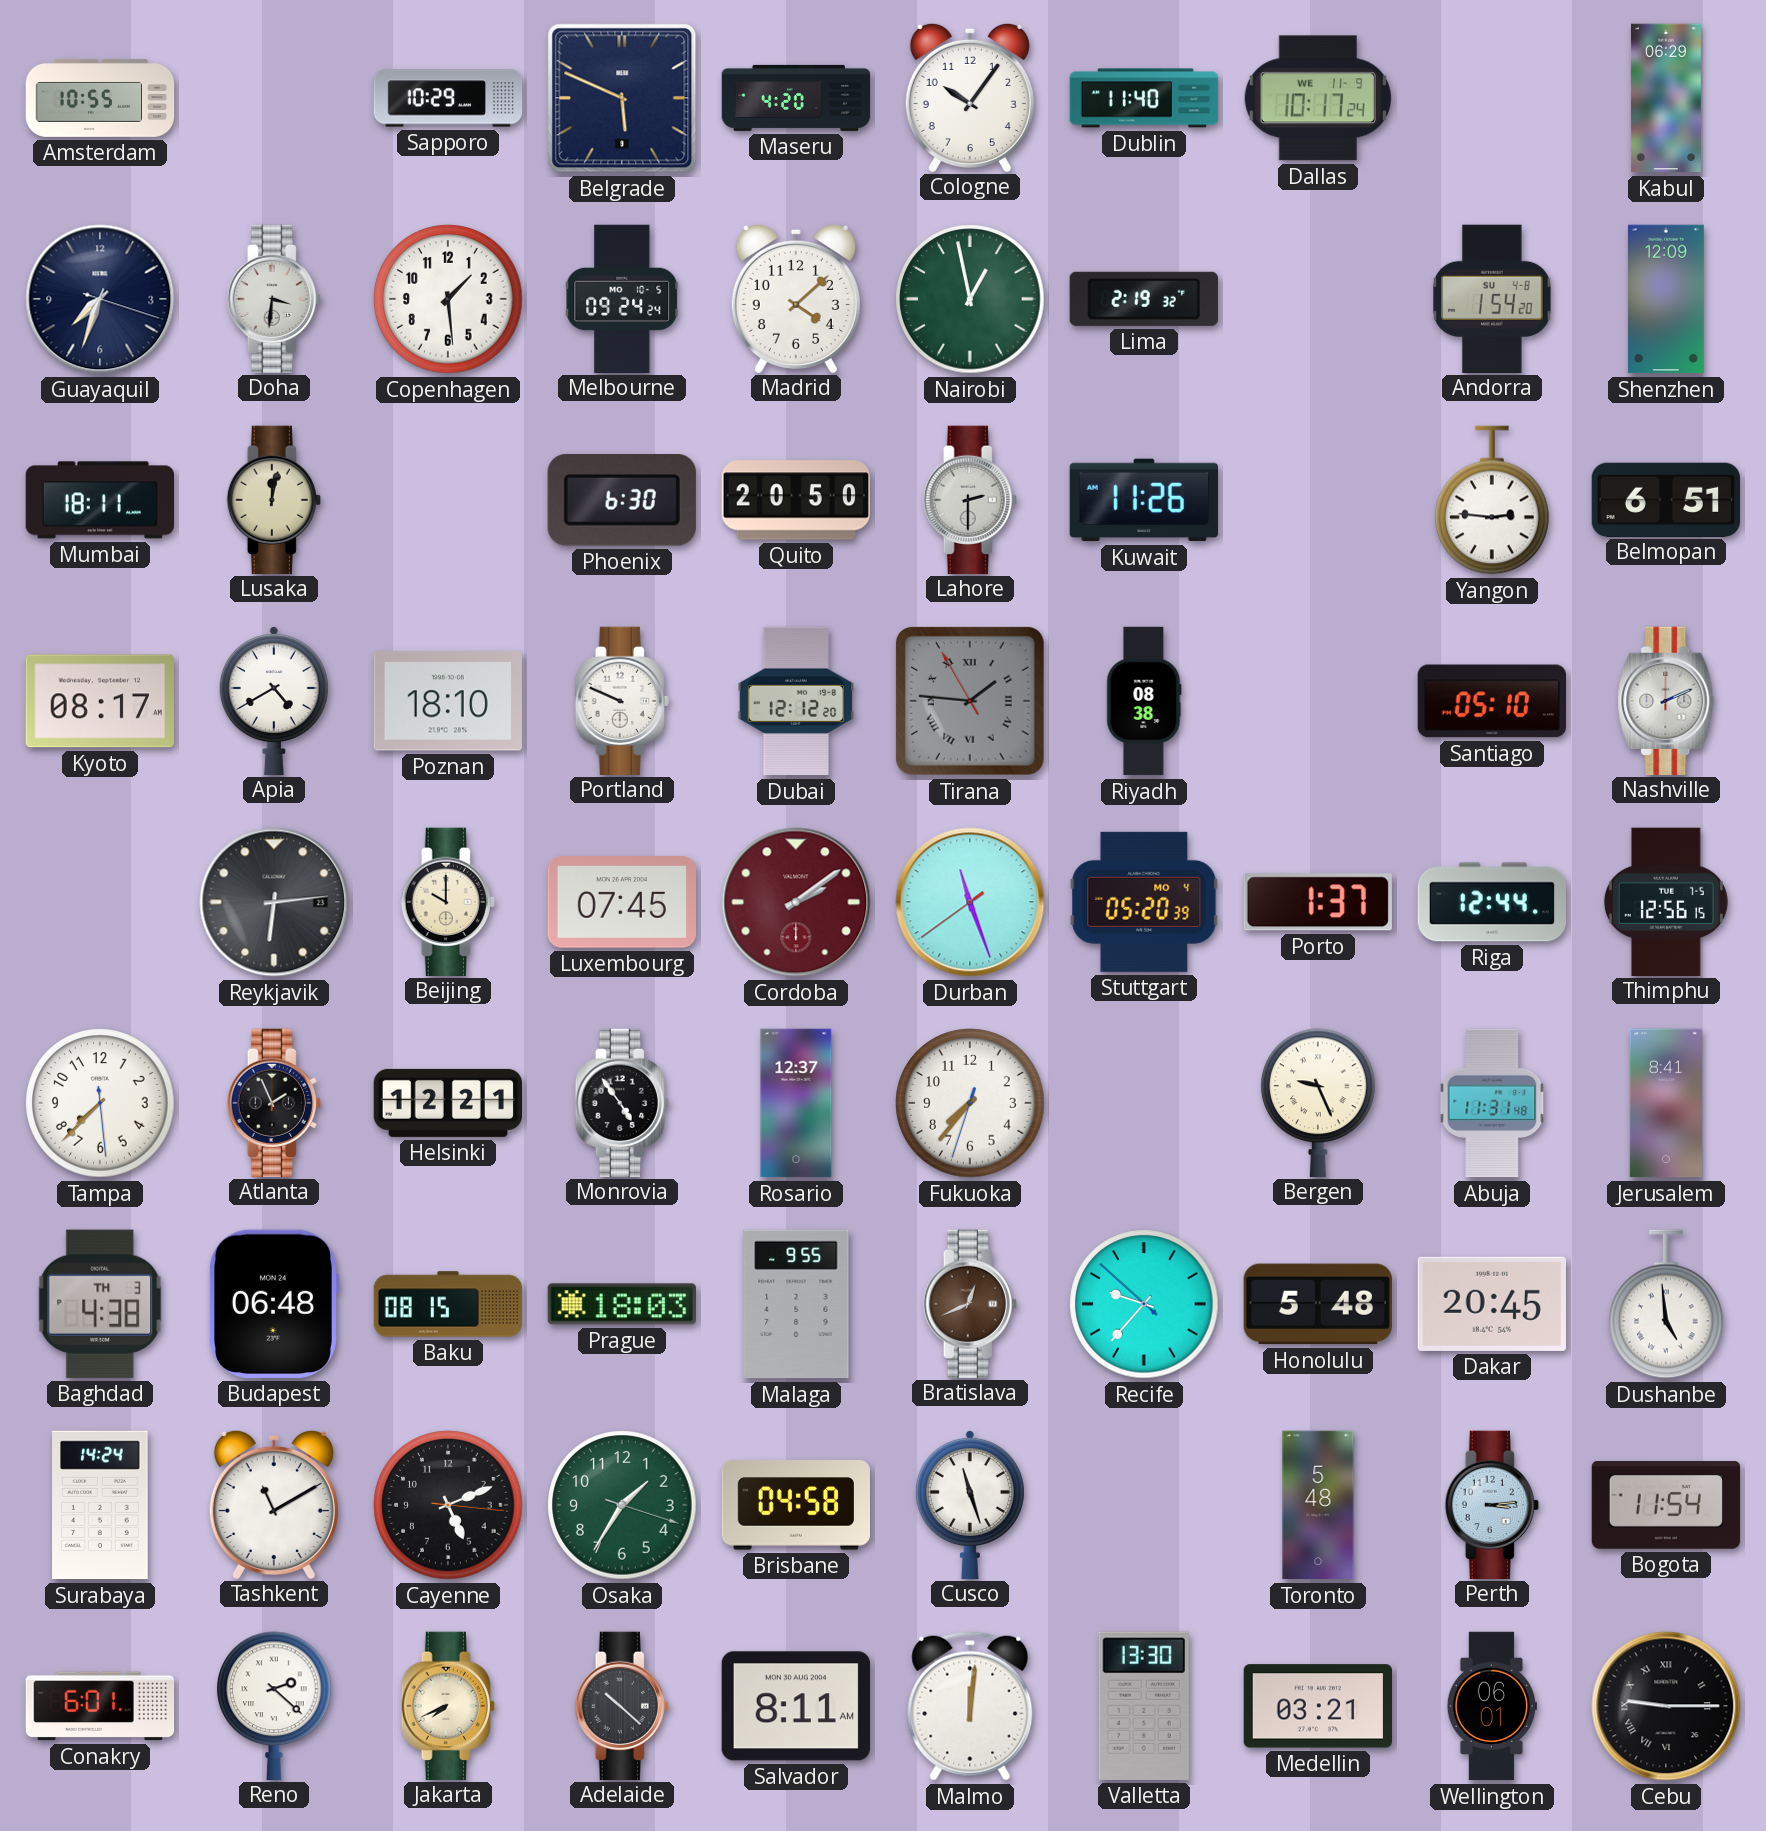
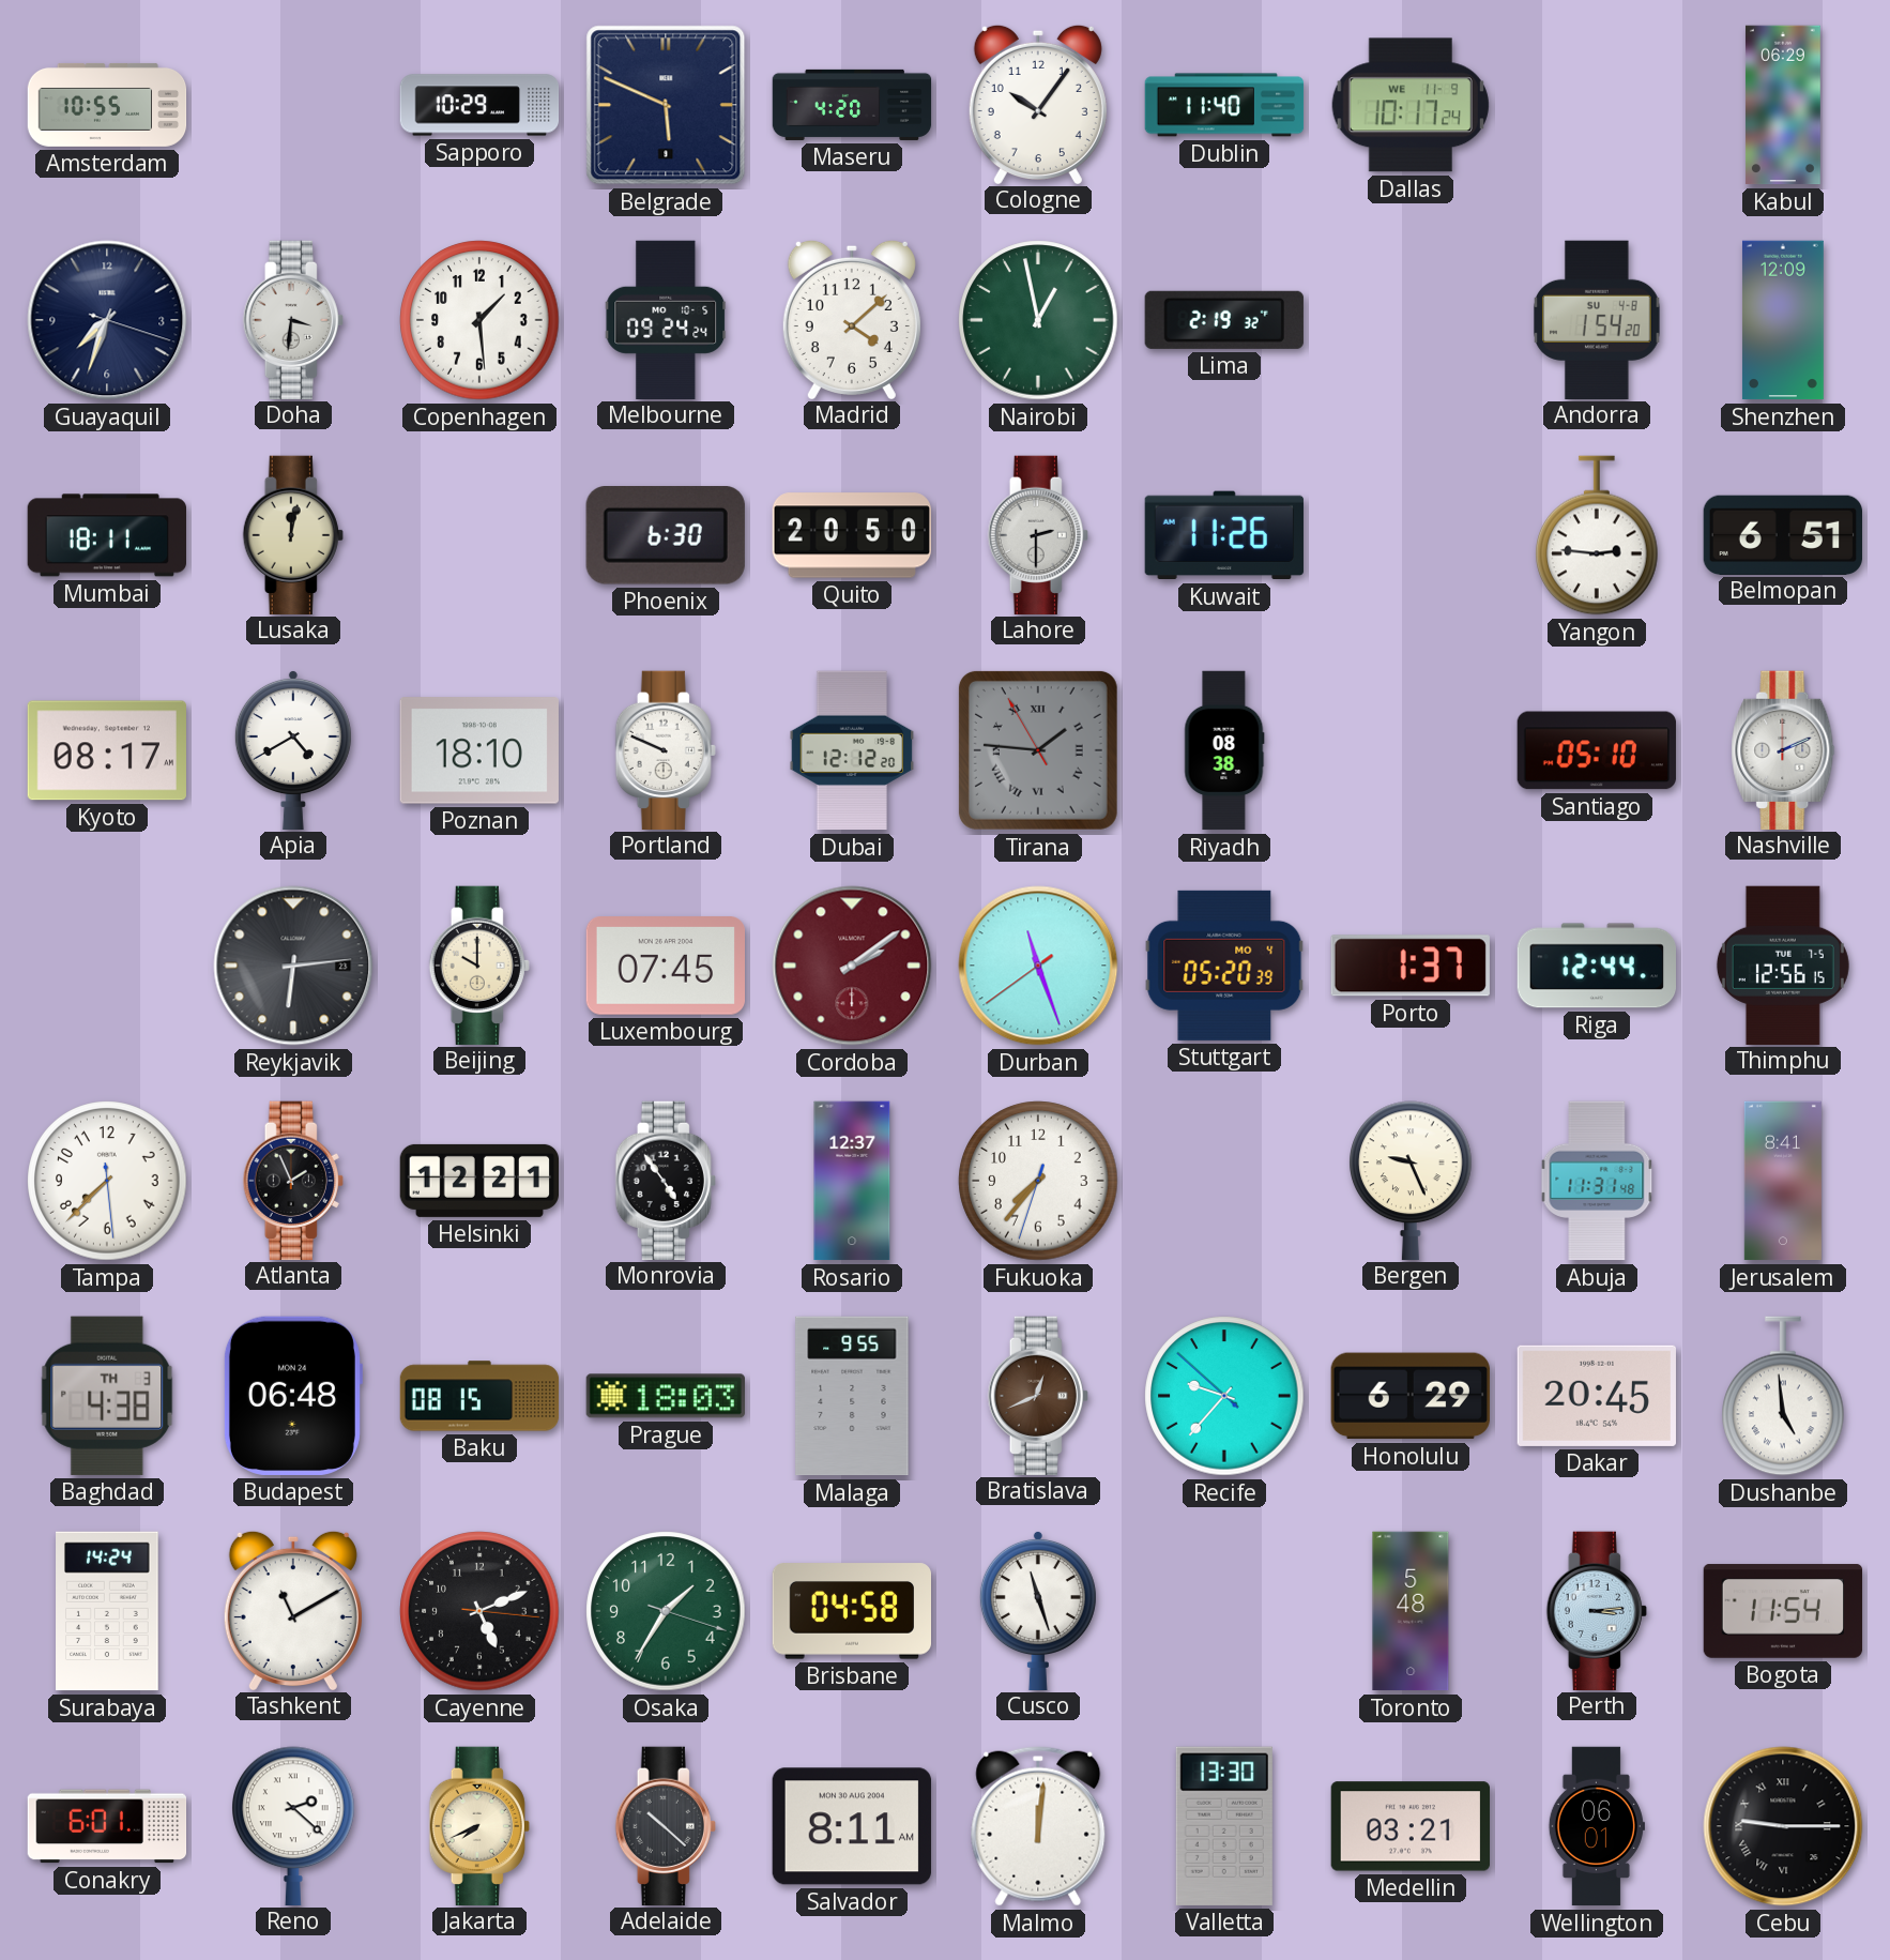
Honolulu: 5:48 -> 6:29 (1411, 1396)
